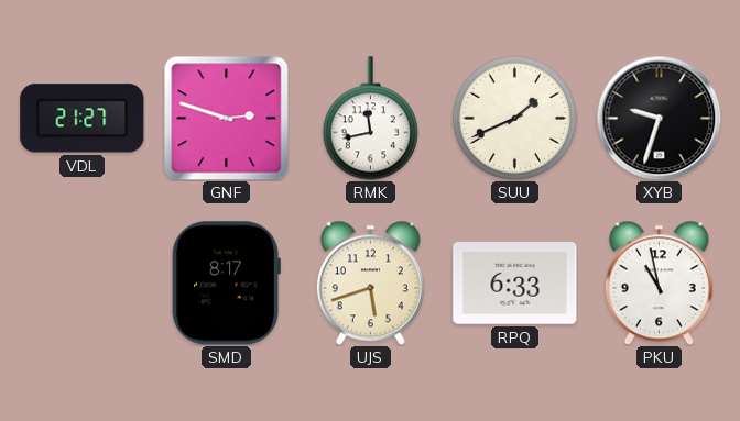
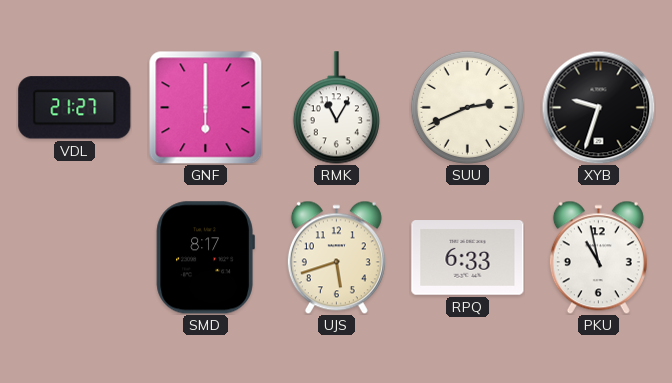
GNF: 2:48 -> 6:00 (205, 107)
RMK: 11:43 -> 11:05 (336, 108)
SUU: 1:41 -> 2:41 (467, 107)
